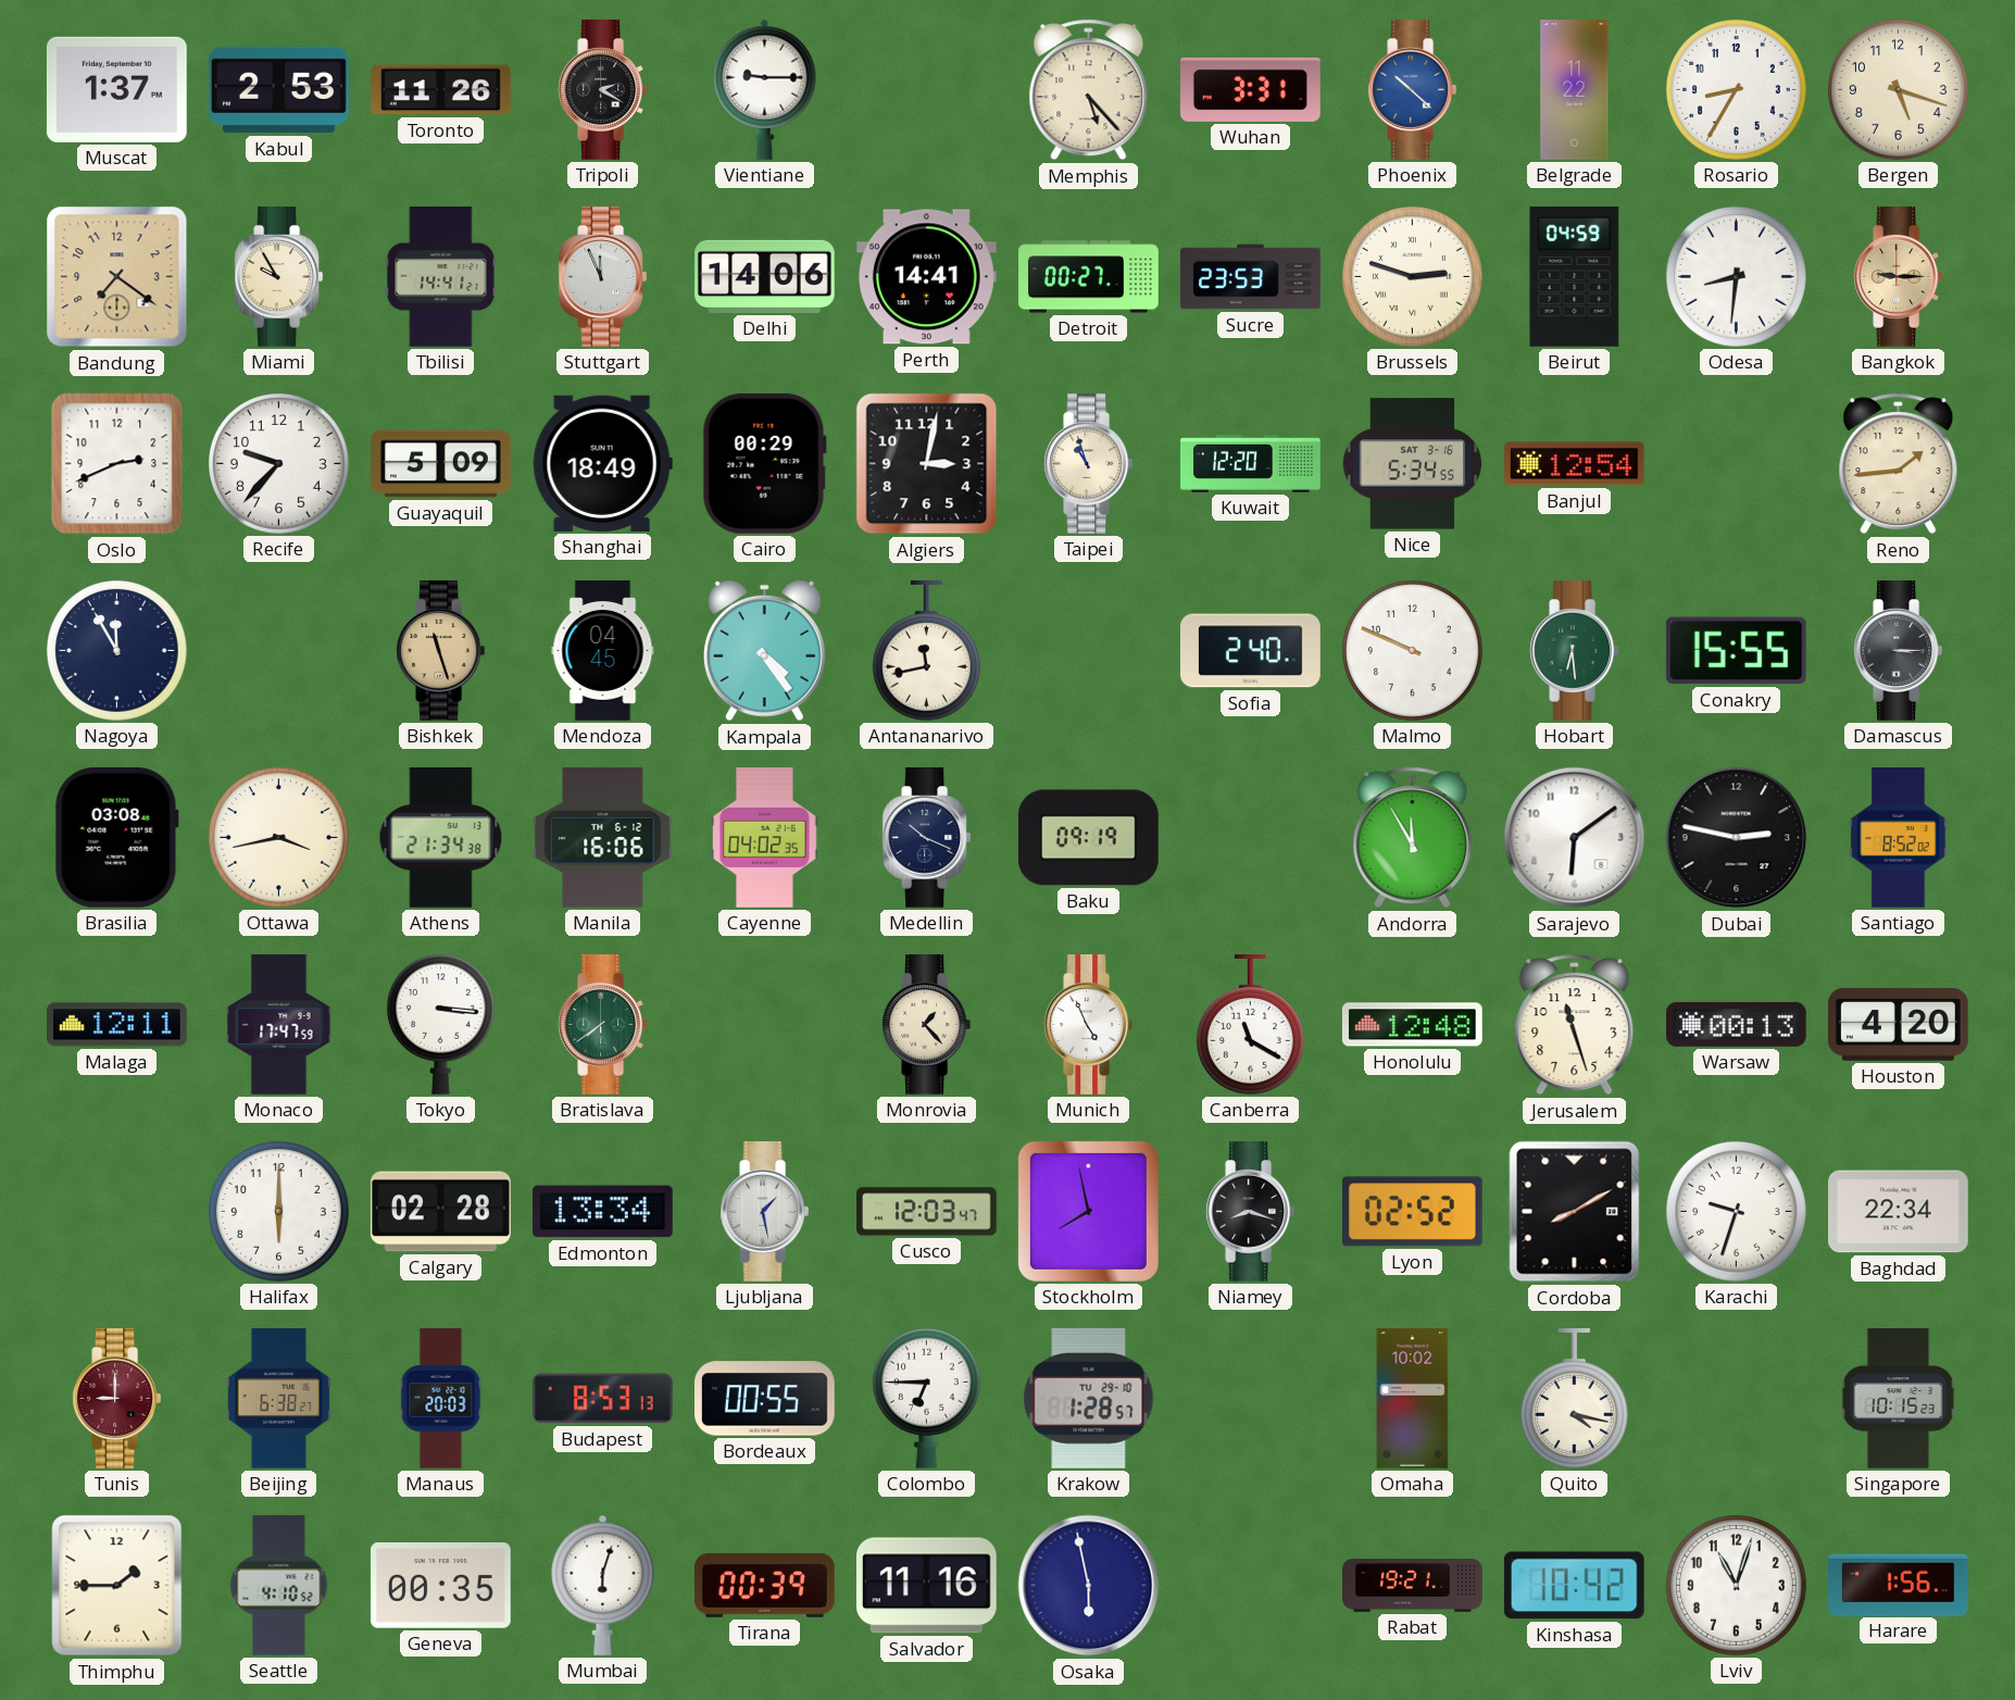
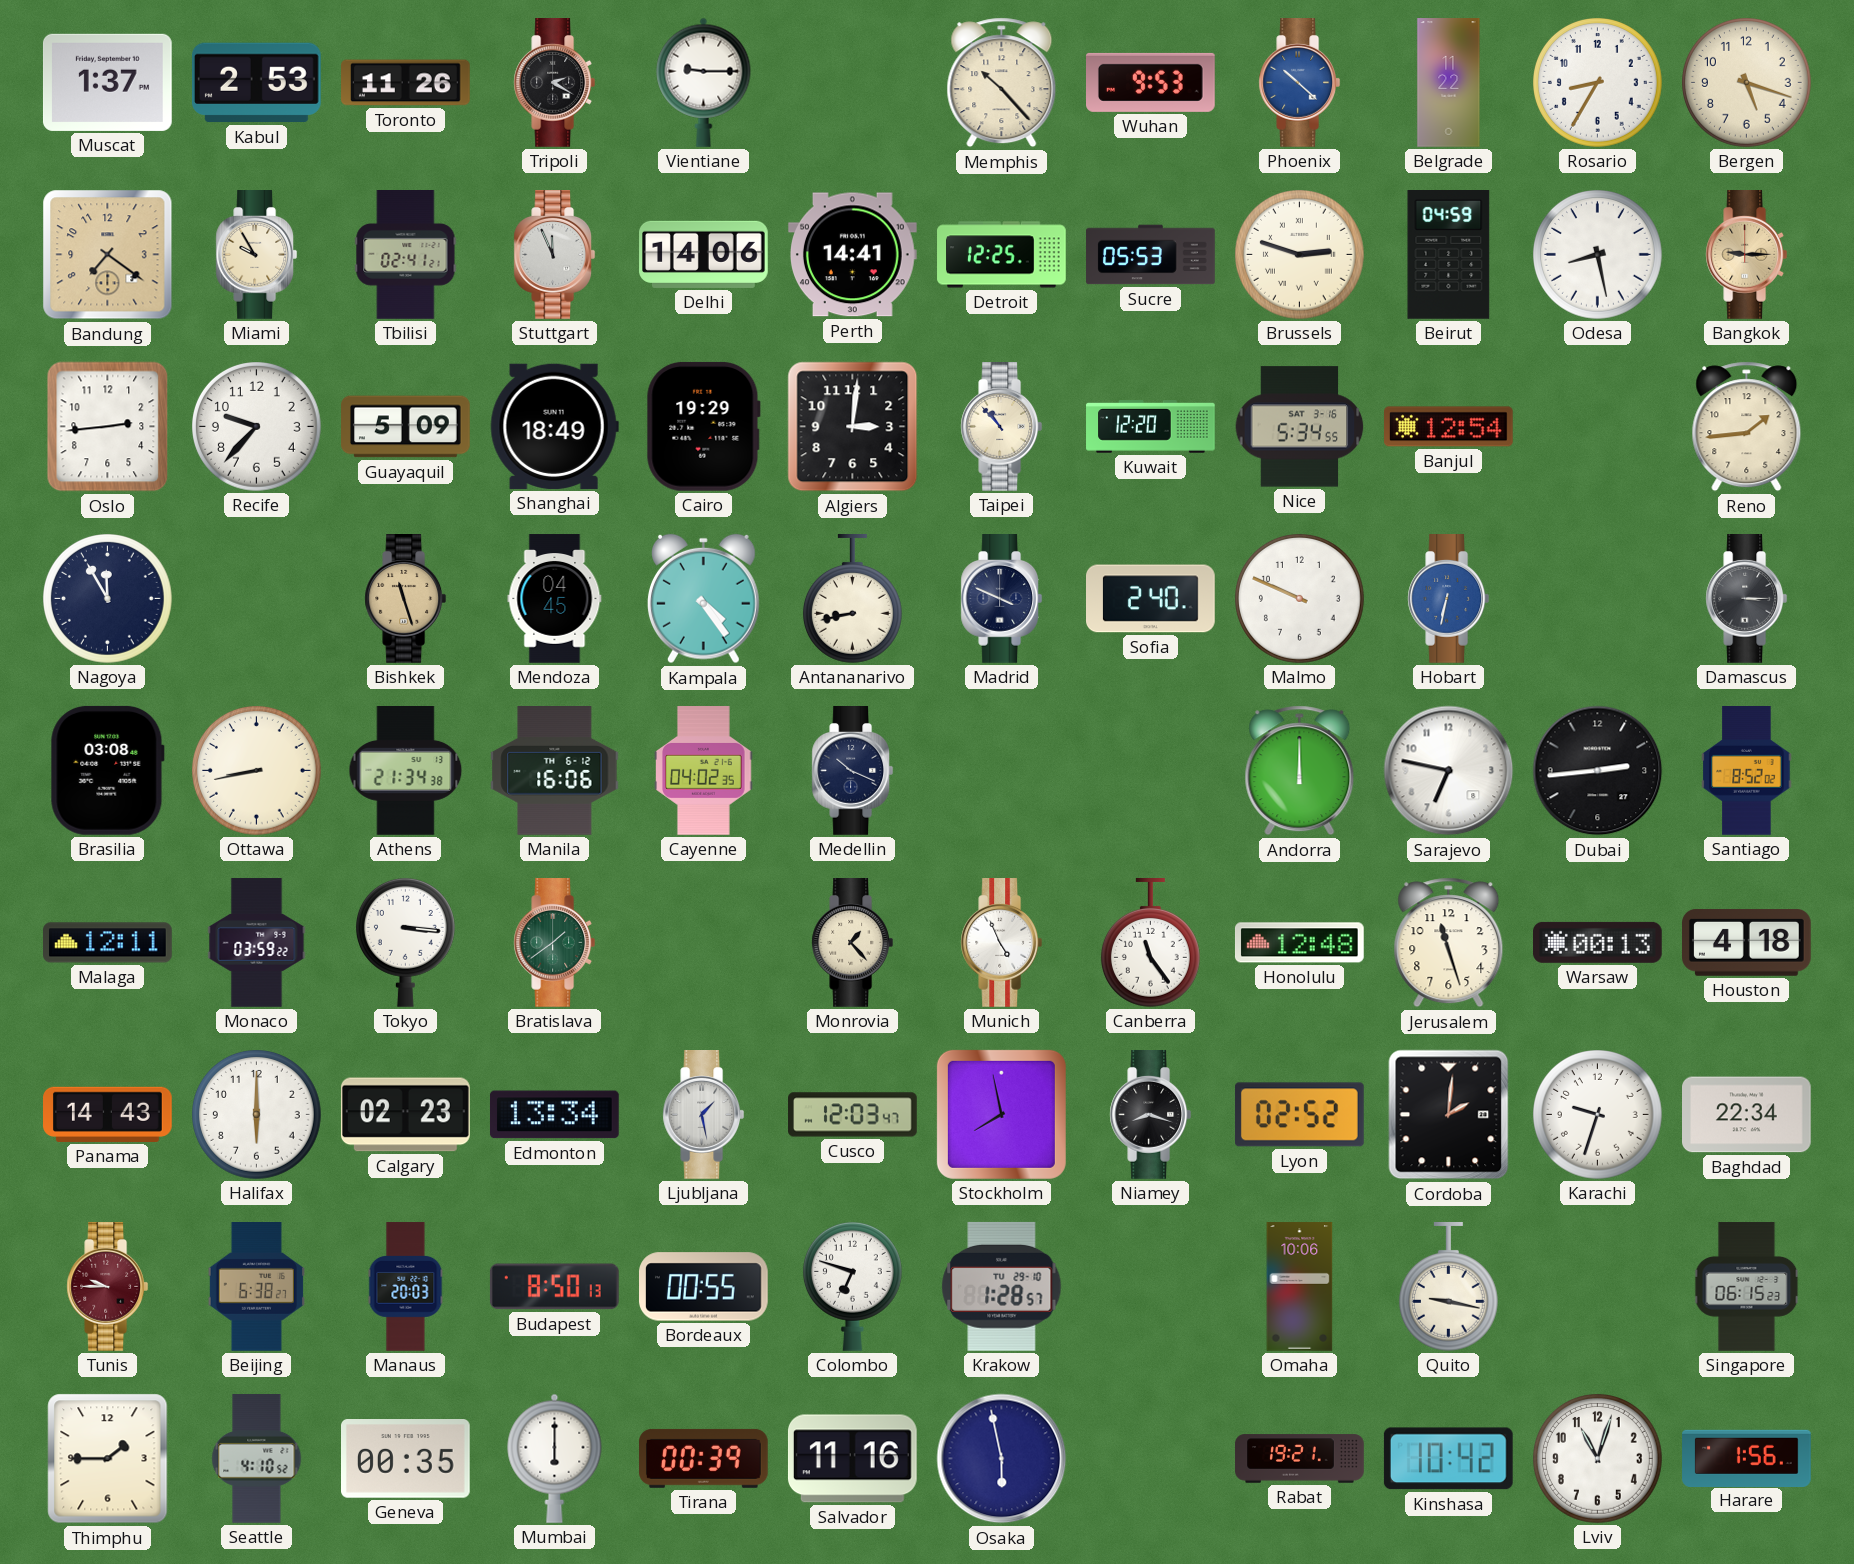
Memphis: 5:23 -> 10:23 (1002, 83)
Wuhan: 3:31 -> 9:53 (1151, 82)
Tbilisi: 14:41 -> 02:41 (406, 255)
Detroit: 00:27 -> 12:25 (1002, 255)
Sucre: 23:53 -> 05:53 (1151, 255)
Odesa: 8:31 -> 8:28 (1598, 255)
Oslo: 2:41 -> 2:44 (108, 427)
Cairo: 00:29 -> 19:29 (703, 426)
Algiers: 3:02 -> 3:01 (853, 427)
Taipei: 10:57 -> 10:53 (1002, 427)
Antananarivo: 11:43 -> 8:43 (852, 599)
Madrid: none -> 3:49 (1002, 599)
Hobart: 6:29 -> 6:32 (1449, 599)
Hobart dial: green -> blue (1449, 599)
Conakry: 15:55 -> none (1736, 651)
Ottawa: 3:43 -> 8:43 (257, 771)
Baku: 09:19 -> none (1088, 838)
Andorra: 11:55 -> 12:00 (1300, 771)
Sarajevo: 6:09 -> 6:47 (1449, 771)
Dubai: 2:47 -> 2:44 (1598, 771)
Monaco: 17:47 -> 03:59 (257, 943)
Bratislava: 7:39 -> 1:39 (555, 943)
Canberra: 11:20 -> 11:24 (1150, 943)
Houston: 4:20 -> 4:18 (1747, 943)
Panama: none -> 14:43 (108, 1114)
Calgary: 02:28 -> 02:23 (405, 1115)
Cordoba: 8:10 -> 2:01 (1449, 1115)
Tunis: 9:00 -> 9:45 (108, 1287)
Budapest: 8:53 -> 8:50 (554, 1287)
Colombo: 6:45 -> 6:48 (852, 1286)
Omaha: 10:02 -> 10:06 (1300, 1287)
Quito: 4:17 -> 9:17 (1448, 1287)
Singapore: 10:15 -> 06:15 (1747, 1287)
Mumbai: 6:03 -> 6:00 (555, 1458)
